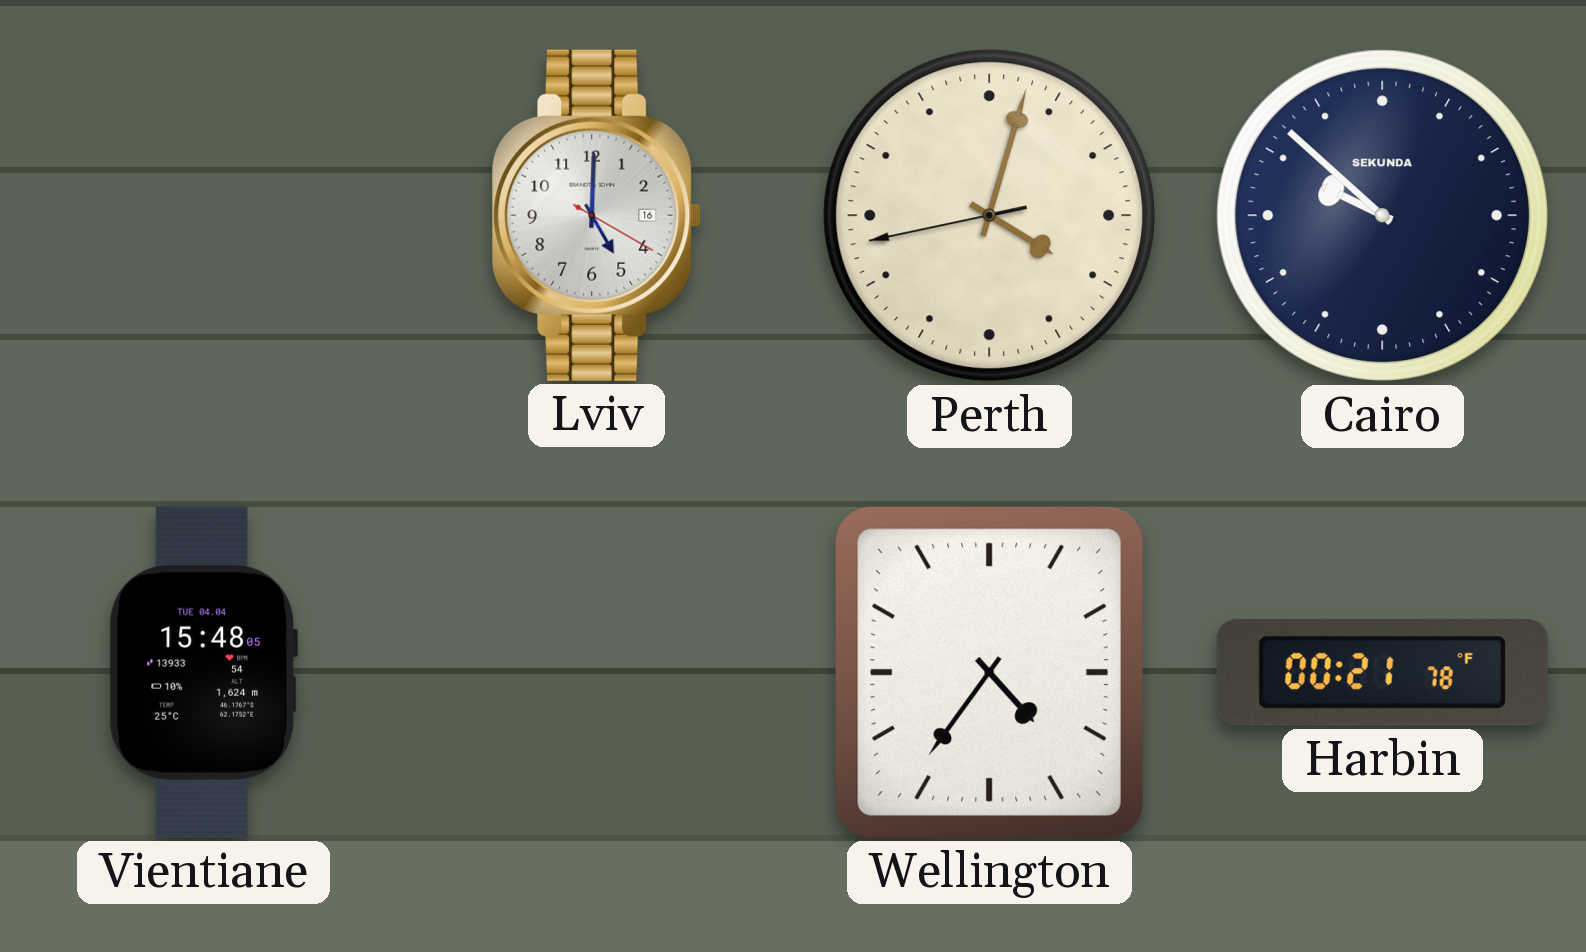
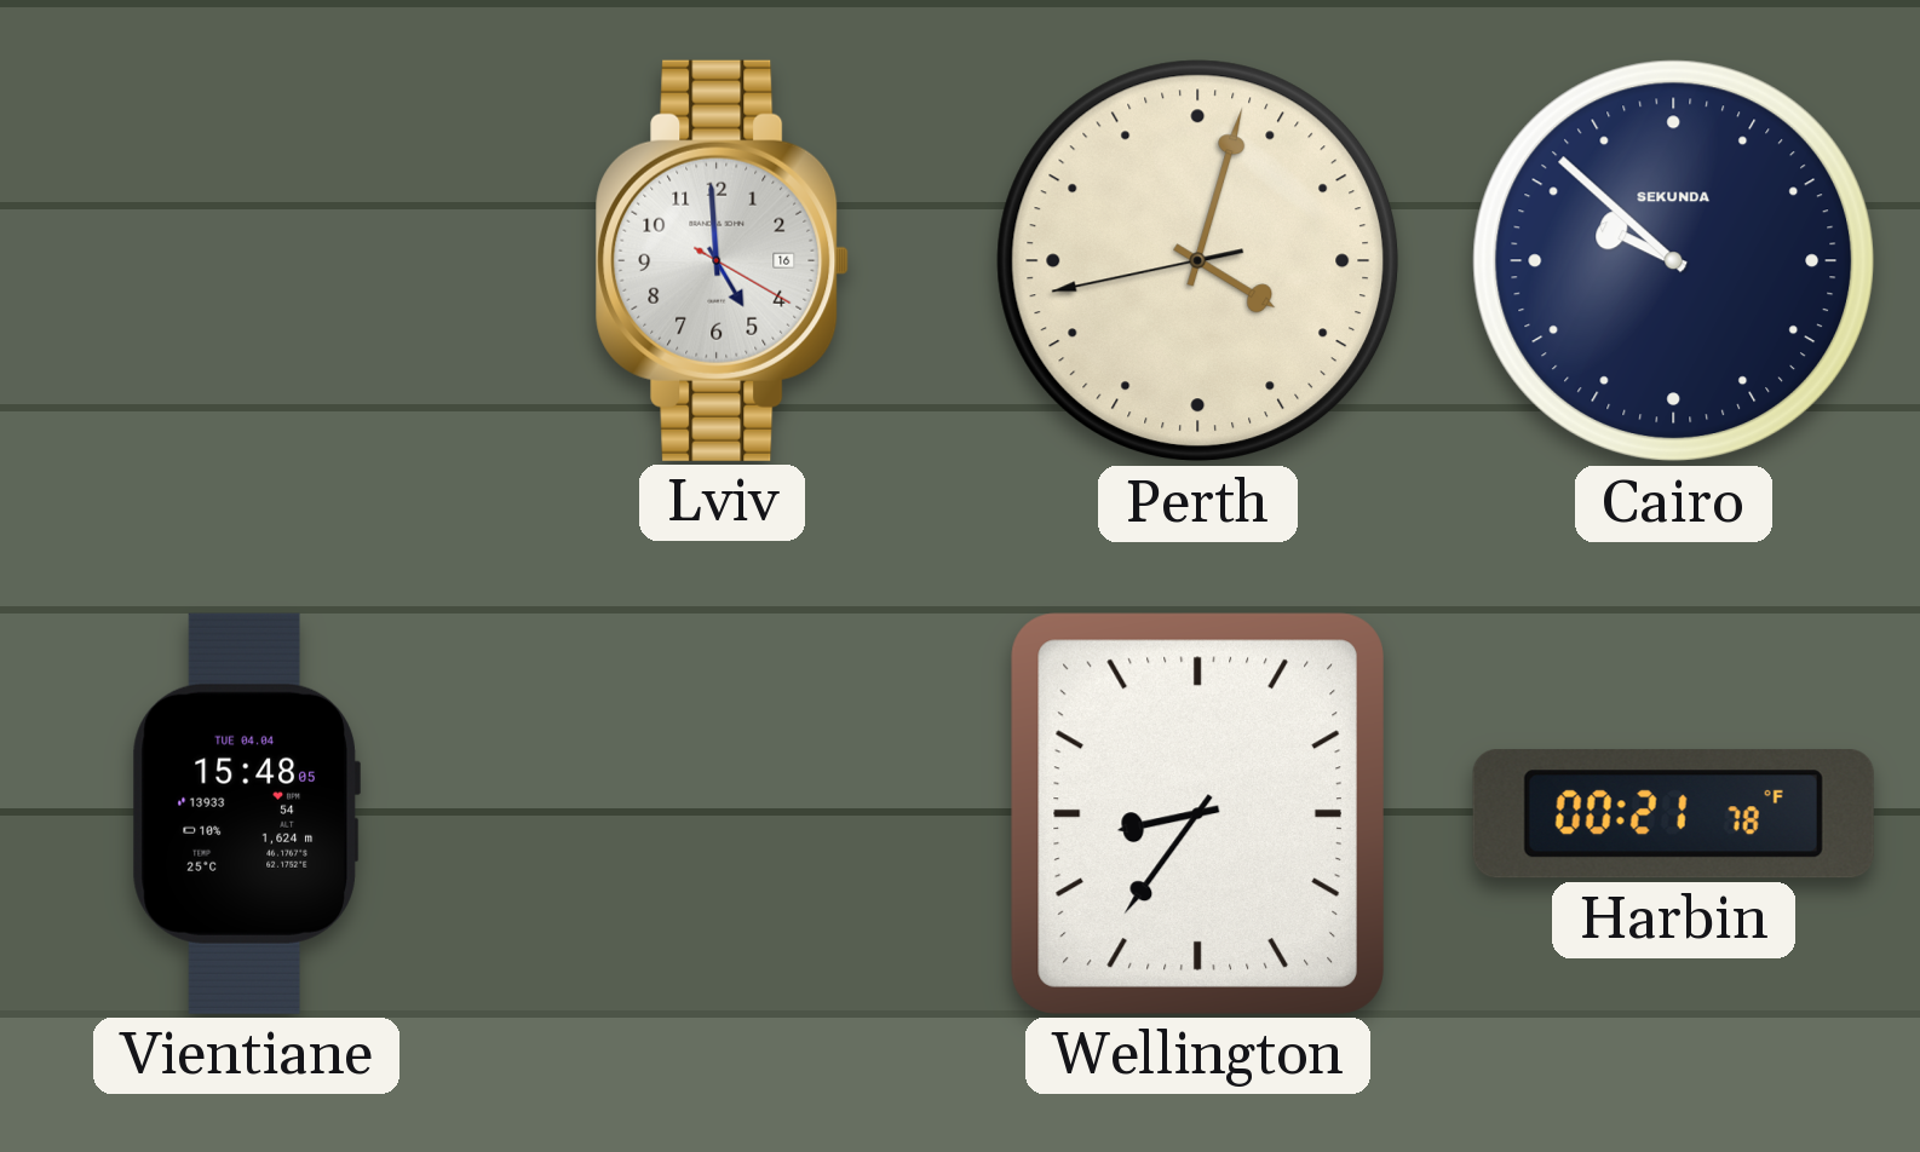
Lviv: 5:00 -> 4:59 (723, 260)
Wellington: 4:36 -> 8:36 (1197, 813)
